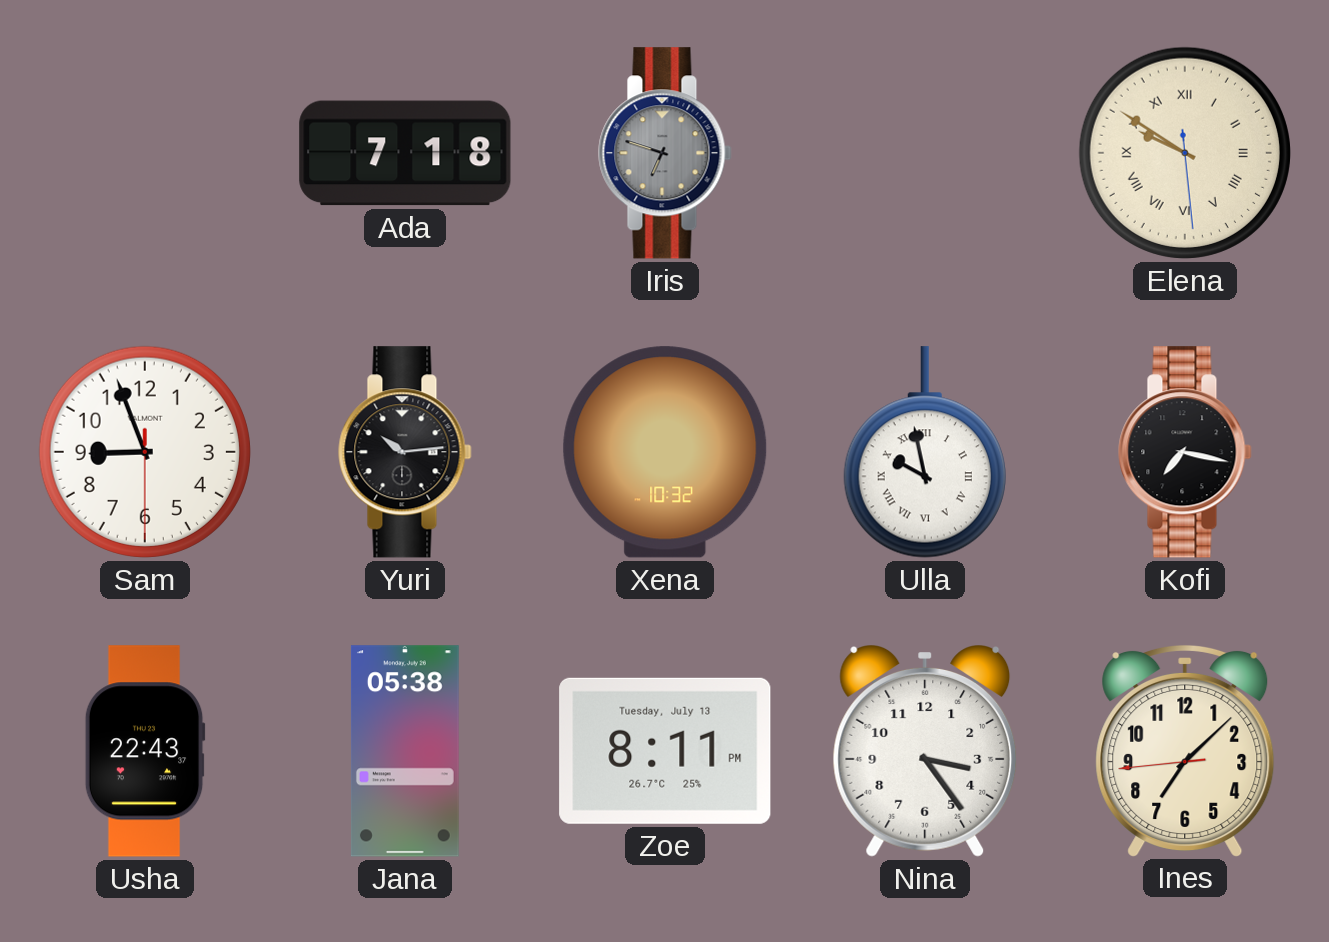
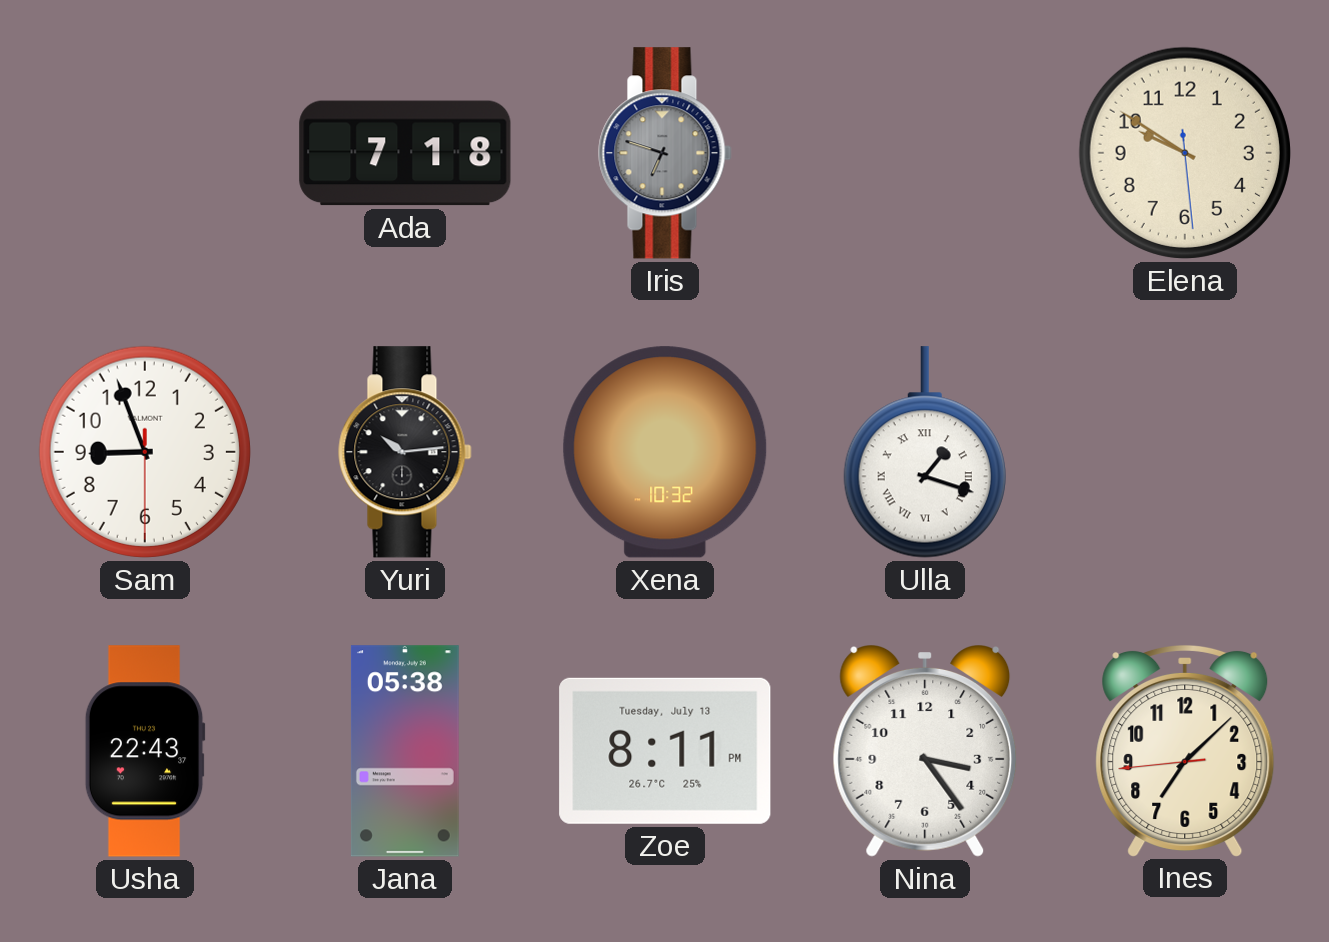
Elena numerals: Roman -> Arabic (1185, 153)
Ulla: 9:58 -> 1:18 (925, 452)
Kofi: 7:17 -> none (1185, 452)
